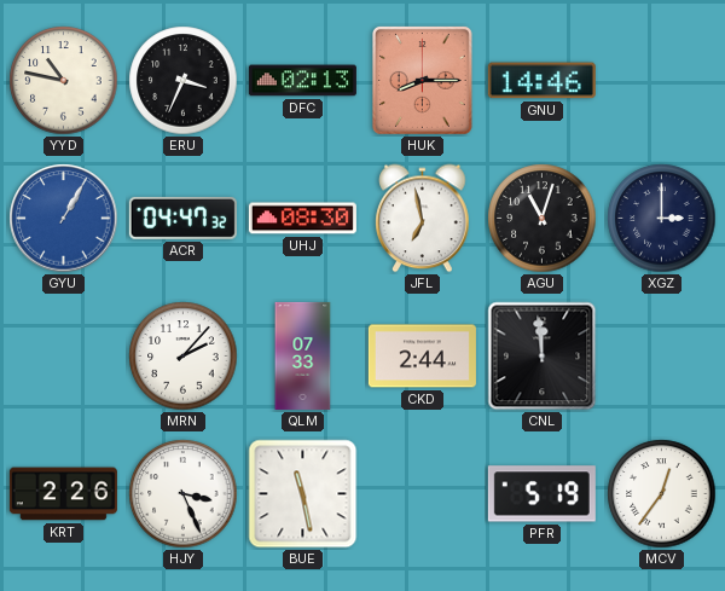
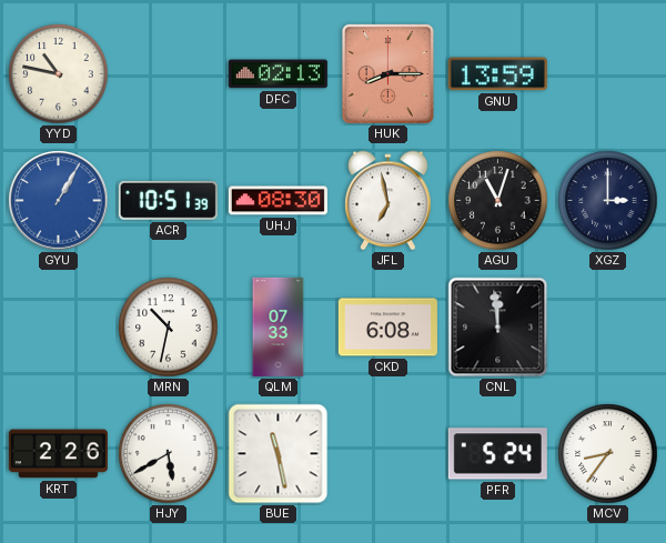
ERU: 3:34 -> none (184, 81)
GNU: 14:46 -> 13:59 (497, 74)
ACR: 04:47 -> 10:51 (168, 200)
MRN: 2:07 -> 10:32 (169, 328)
CKD: 2:44 -> 6:08 (387, 328)
HJY: 3:26 -> 5:40 (169, 454)
PFR: 5:19 -> 5:24 (497, 454)
MCV: 12:36 -> 8:36 (608, 454)
